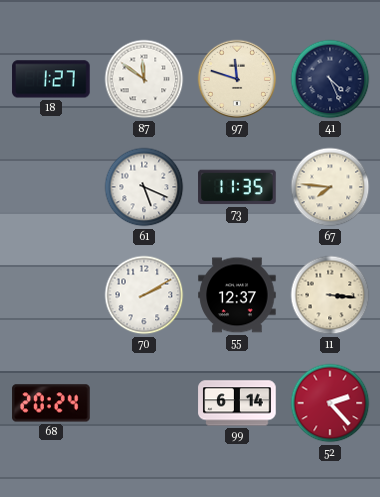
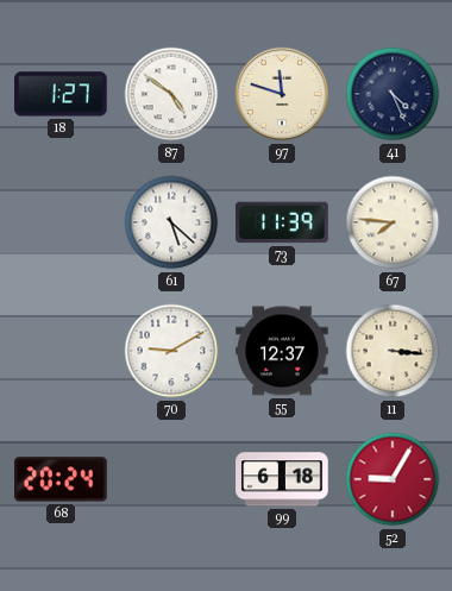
87: 11:51 -> 4:51 (171, 94)
61: 5:19 -> 5:22 (171, 222)
73: 11:35 -> 11:39 (282, 222)
70: 2:10 -> 9:10 (171, 351)
99: 6:14 -> 6:18 (282, 479)
52: 2:23 -> 9:05 (393, 479)
